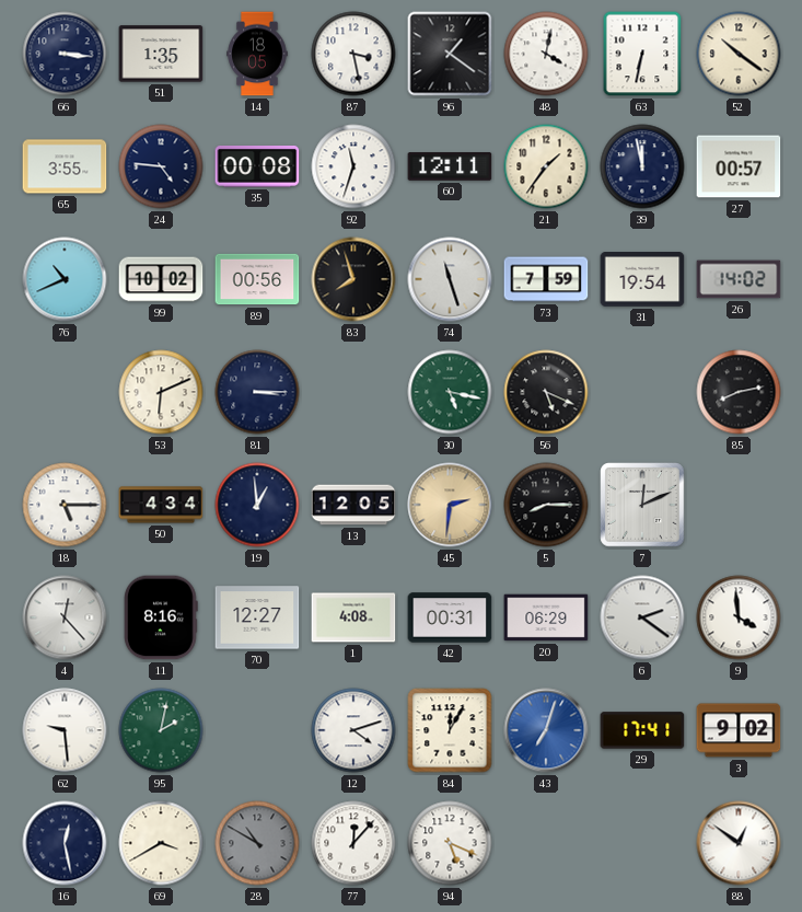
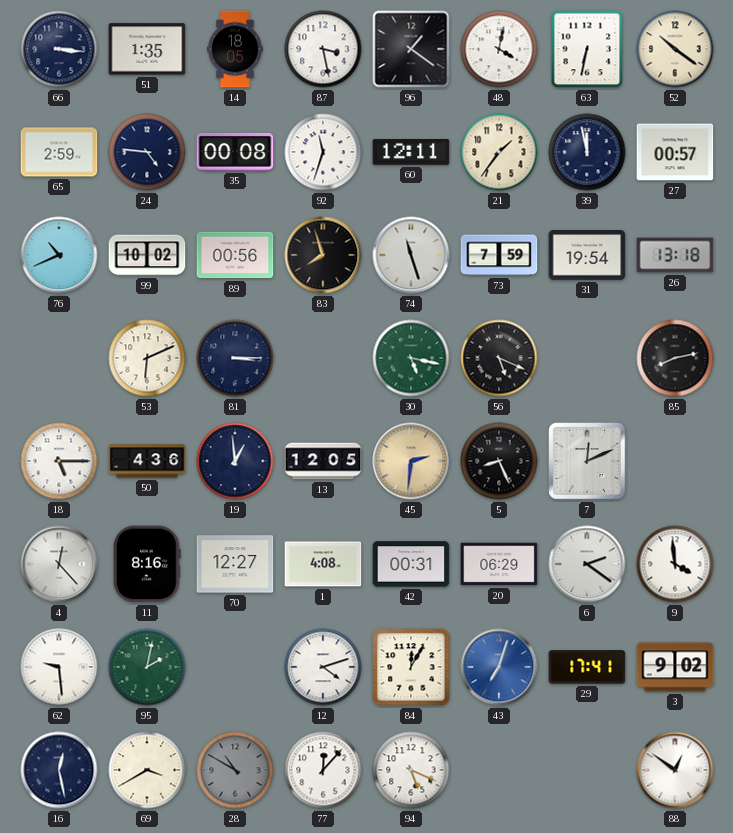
65: 3:55 -> 2:59 (59, 152)
26: 14:02 -> 13:18 (675, 255)
50: 4:34 -> 4:36 (147, 461)
5: 8:15 -> 8:26 (499, 461)
